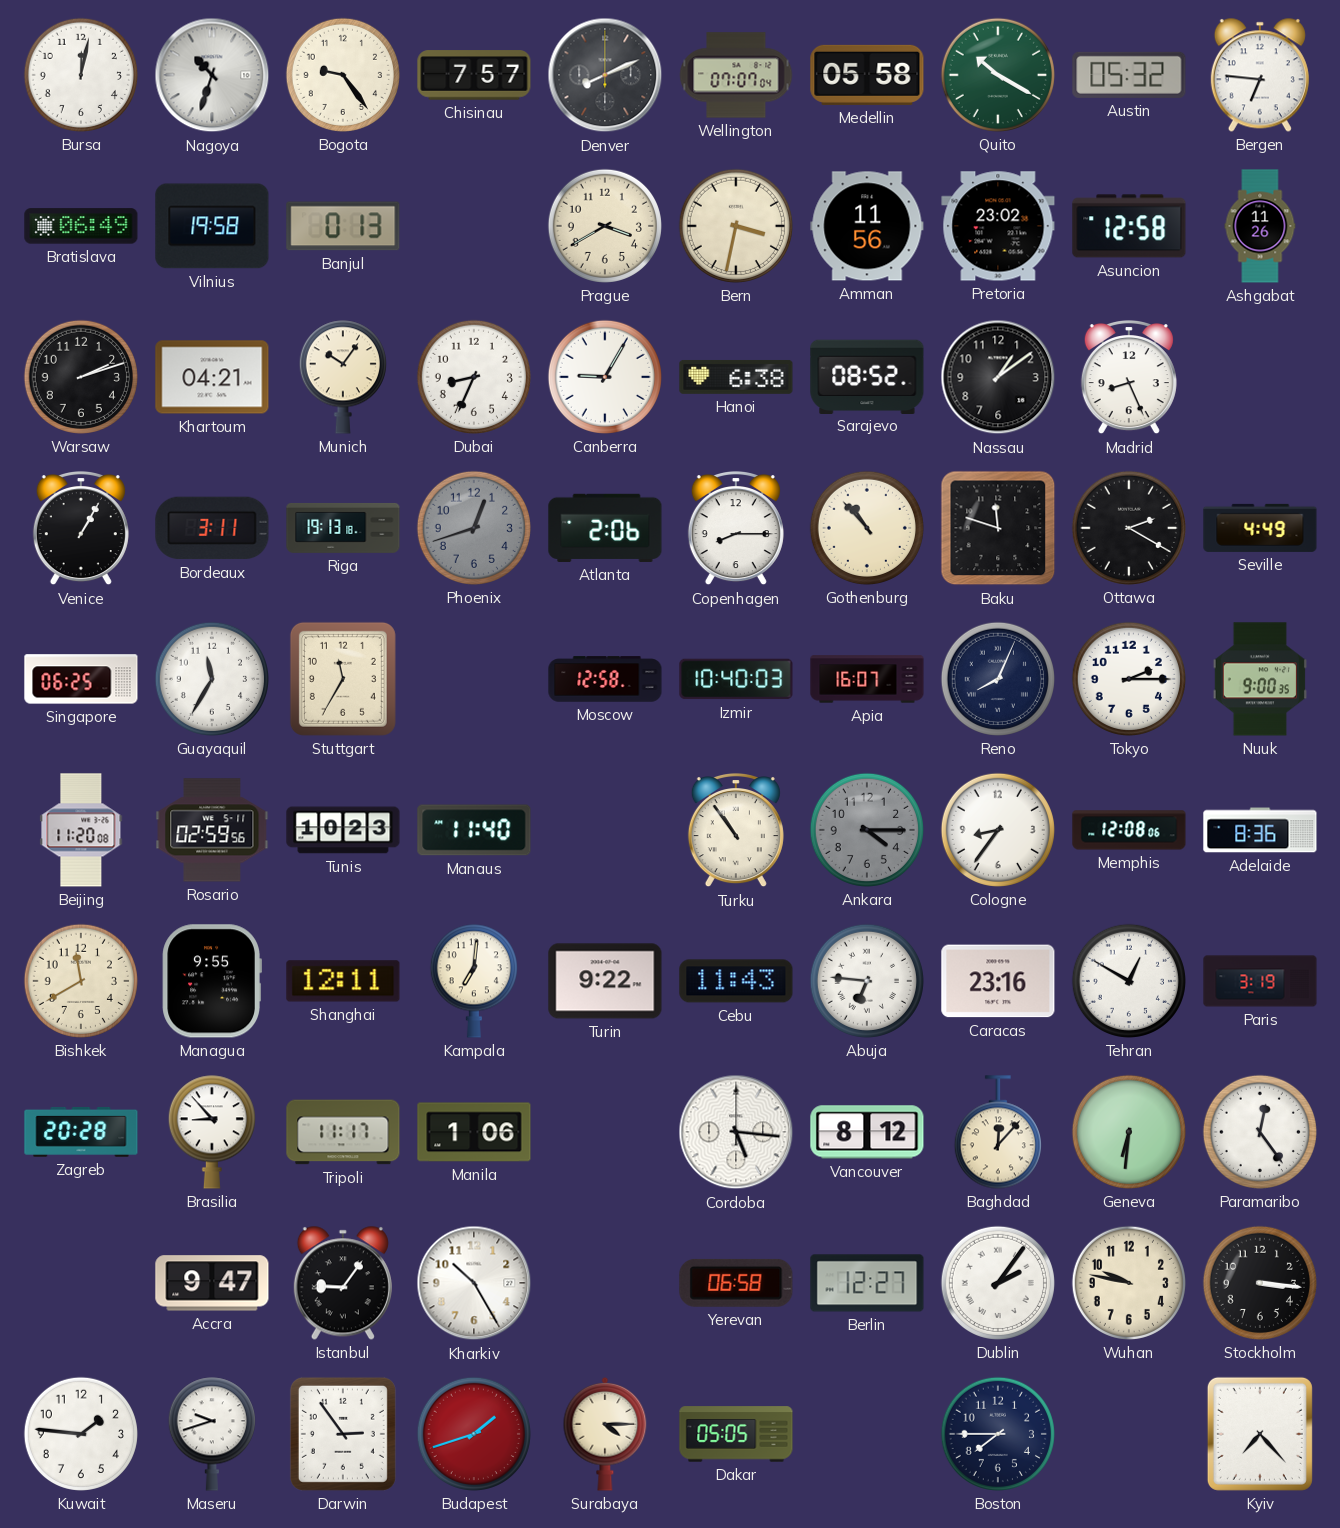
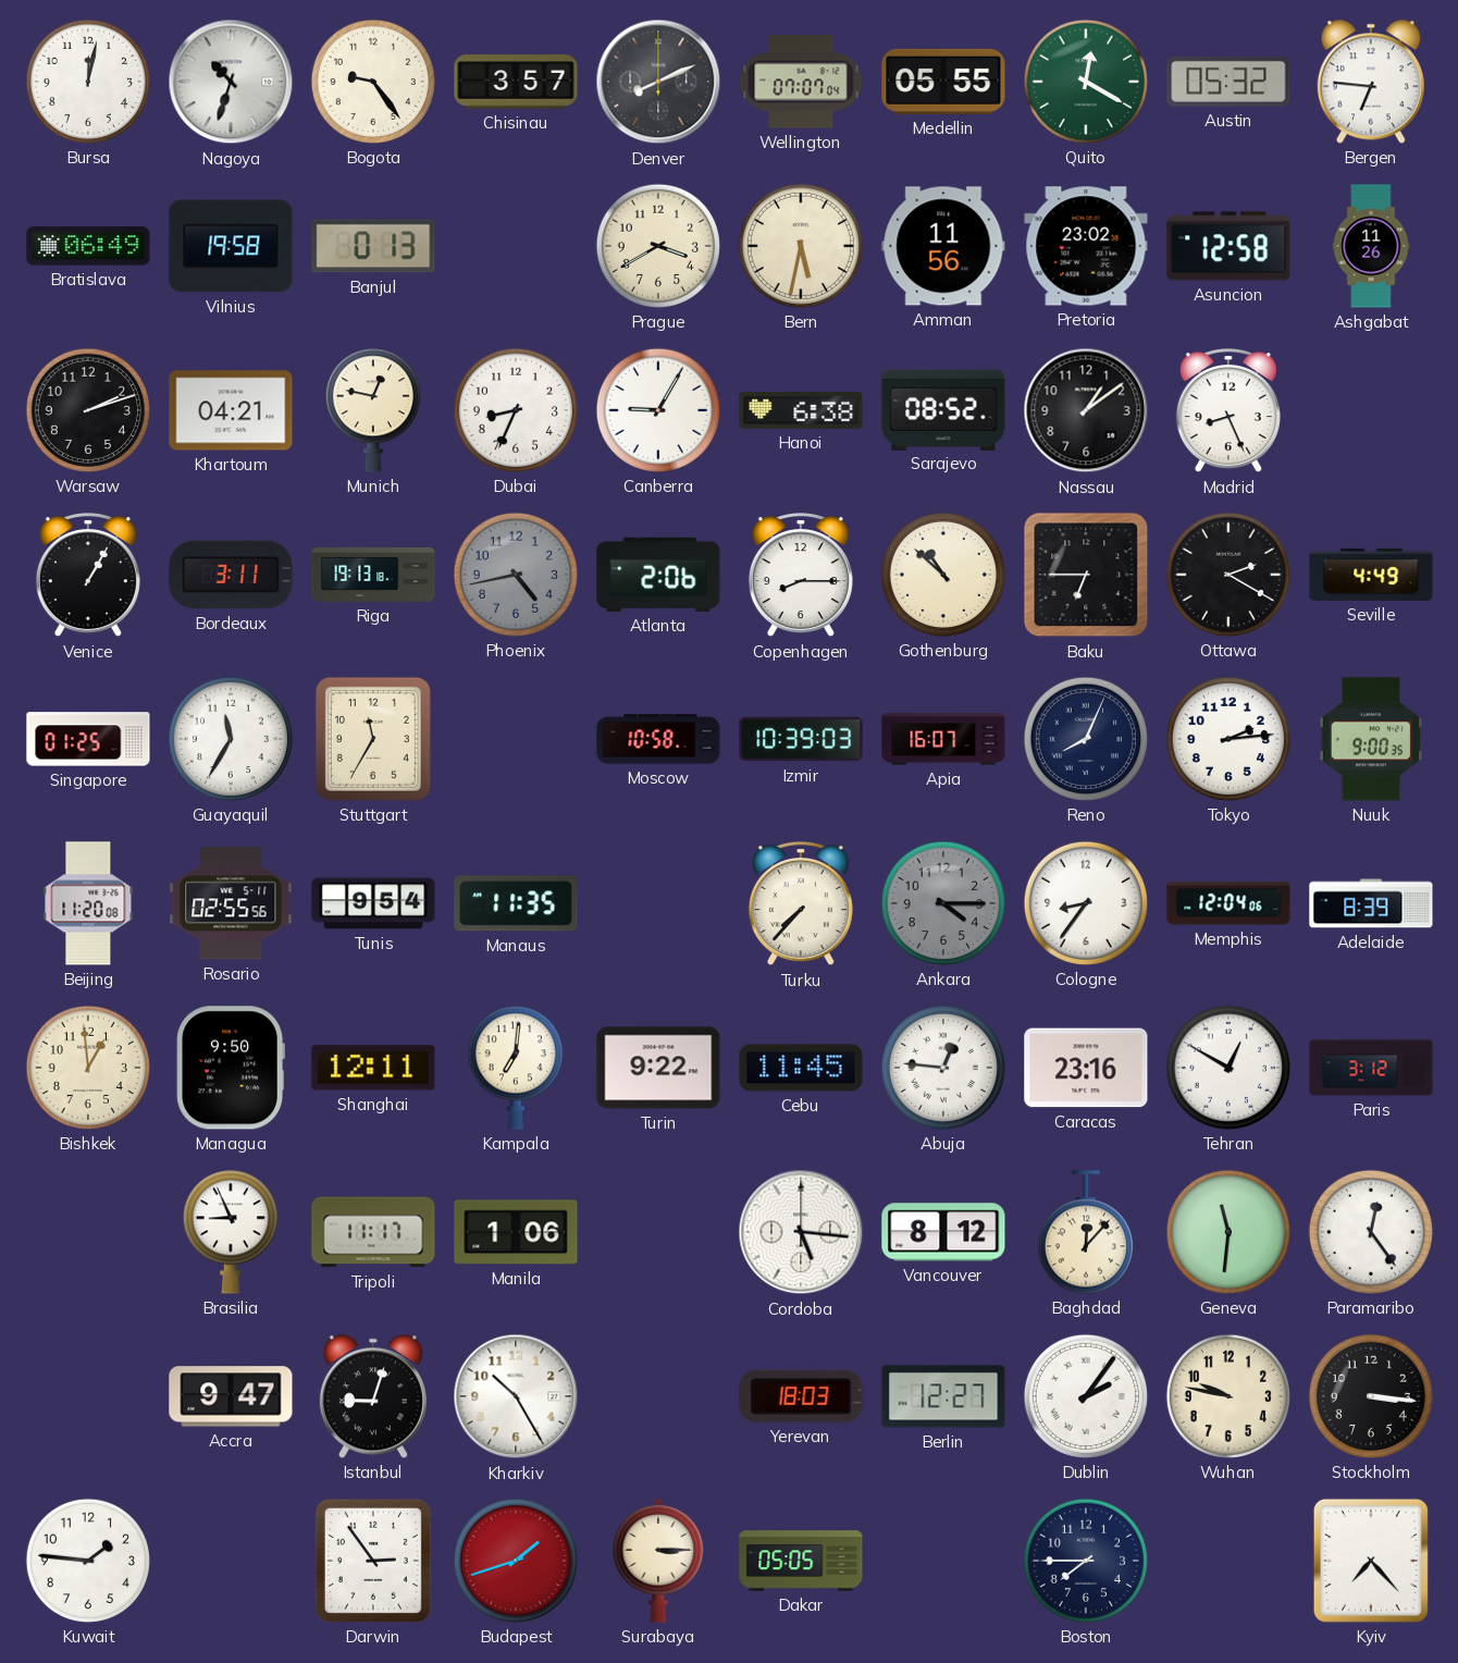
Chisinau: 7:57 -> 3:57 (516, 82)
Medellin: 05:58 -> 05:55 (943, 82)
Quito: 10:20 -> 12:20 (1086, 82)
Bern: 3:32 -> 5:32 (801, 246)
Munich: 10:06 -> 12:47 (373, 410)
Phoenix: 12:42 -> 4:43 (516, 575)
Gothenburg: 10:53 -> 10:52 (943, 575)
Baku: 11:48 -> 6:45 (1086, 575)
Singapore: 06:25 -> 01:25 (88, 739)
Moscow: 12:58 -> 10:58 (658, 739)
Izmir: 10:40 -> 10:39 (801, 739)
Tokyo: 2:15 -> 2:14 (1228, 739)
Rosario: 02:59 -> 02:55 (231, 903)
Tunis: 10:23 -> 9:54 (373, 903)
Manaus: 11:40 -> 11:35 (516, 903)
Turku: 10:54 -> 7:37 (801, 904)
Memphis: 12:08 -> 12:04 (1228, 903)
Adelaide: 8:36 -> 8:39 (1371, 903)
Bishkek: 11:40 -> 12:59 (88, 1068)
Managua: 9:55 -> 9:50 (231, 1068)
Cebu: 11:43 -> 11:45 (801, 1068)
Abuja: 6:46 -> 12:46 (943, 1068)
Paris: 3:19 -> 3:12 (1371, 1068)
Zagreb: 20:28 -> none (81, 1132)
Brasilia: 8:53 -> 8:56 (231, 1232)
Geneva: 6:31 -> 11:31 (1228, 1232)
Istanbul: 9:06 -> 9:03 (373, 1396)
Yerevan: 06:58 -> 18:03 (801, 1396)
Maseru: 9:42 -> none (212, 1434)
Surabaya: 4:15 -> 3:15 (658, 1561)
